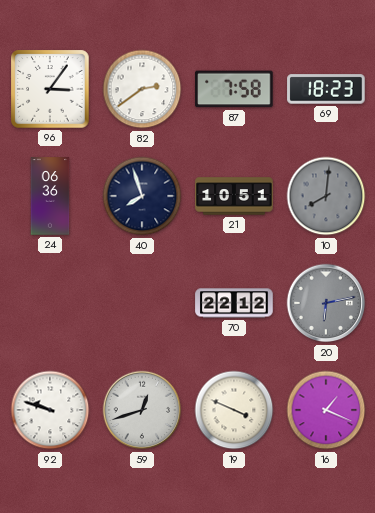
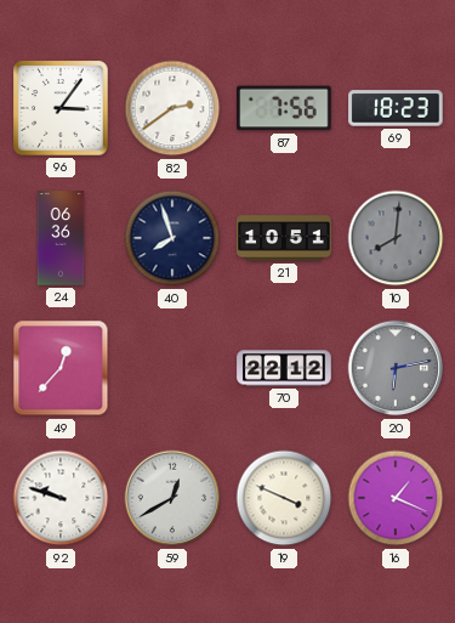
87: 7:58 -> 7:56 (284, 108)
49: none -> 12:37 (61, 368)
59: 12:42 -> 12:40 (172, 498)
